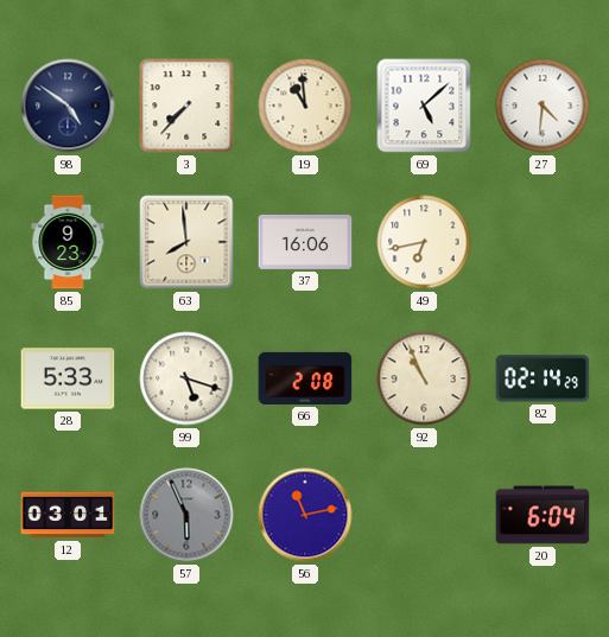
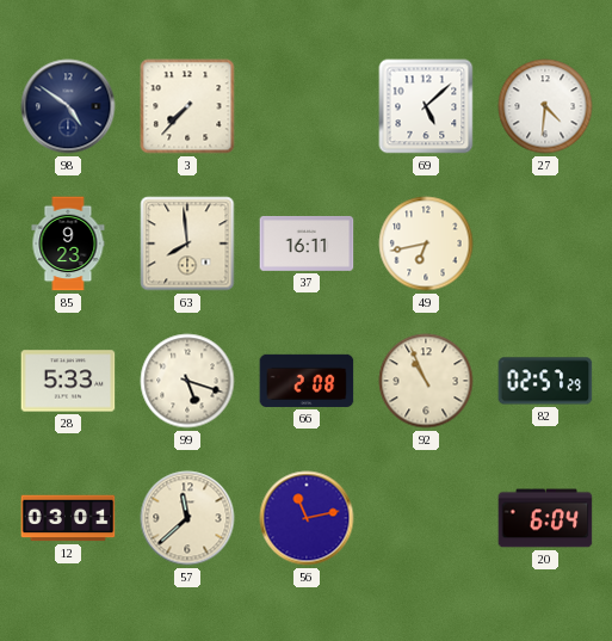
19: 10:59 -> none (305, 106)
37: 16:06 -> 16:11 (307, 244)
82: 02:14 -> 02:57 (545, 381)
57: 5:56 -> 11:38 (187, 518)
57 dial: grey -> cream (187, 518)
